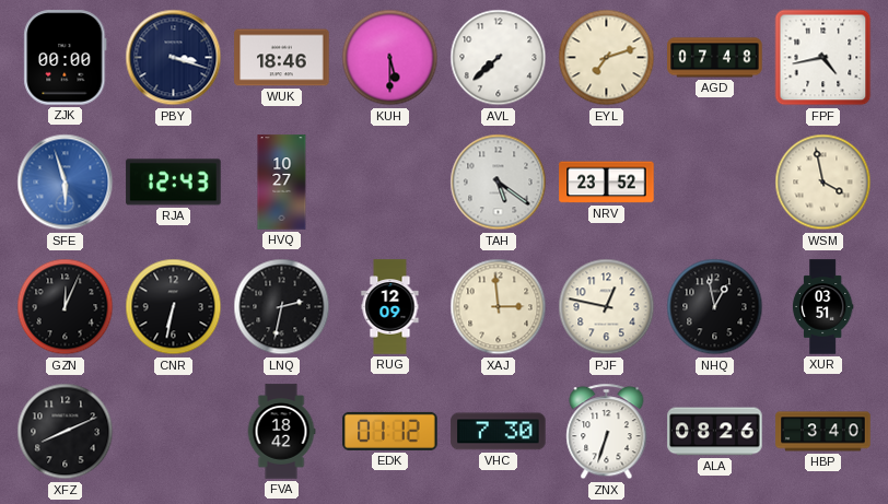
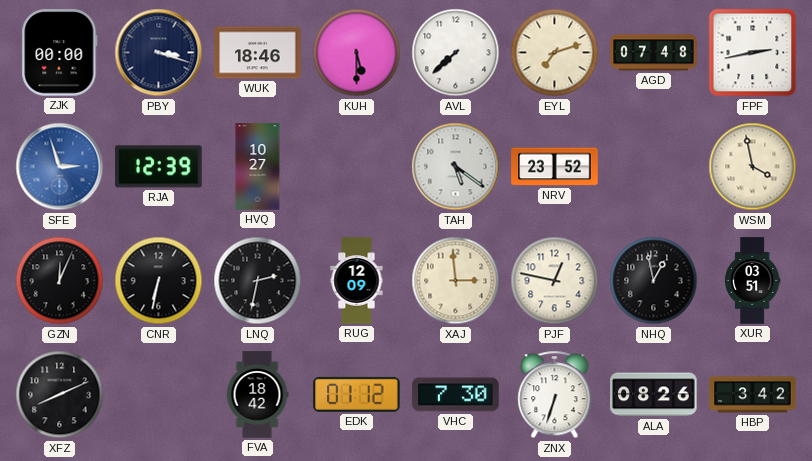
FPF: 4:43 -> 2:43 (753, 53)
SFE: 5:57 -> 2:57 (60, 167)
RJA: 12:43 -> 12:39 (159, 167)
HBP: 3:40 -> 3:42 (753, 395)
